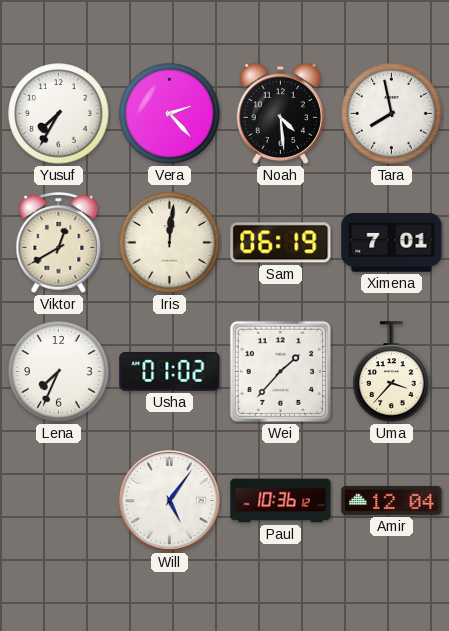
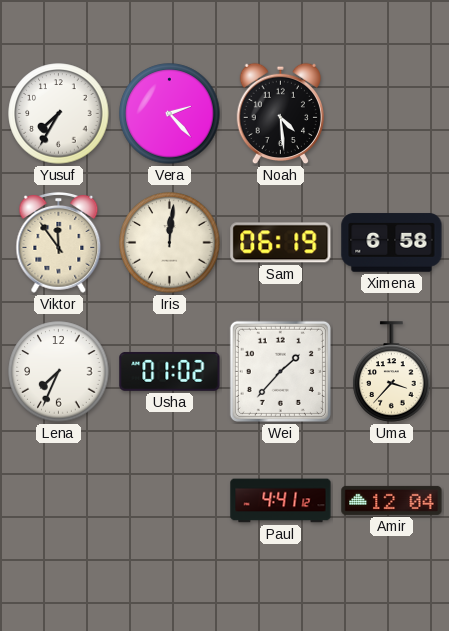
Tara: 7:58 -> none (392, 114)
Viktor: 12:40 -> 11:54 (59, 242)
Ximena: 7:01 -> 6:58 (392, 243)
Will: 5:06 -> none (169, 500)
Paul: 10:36 -> 4:41 (281, 501)
